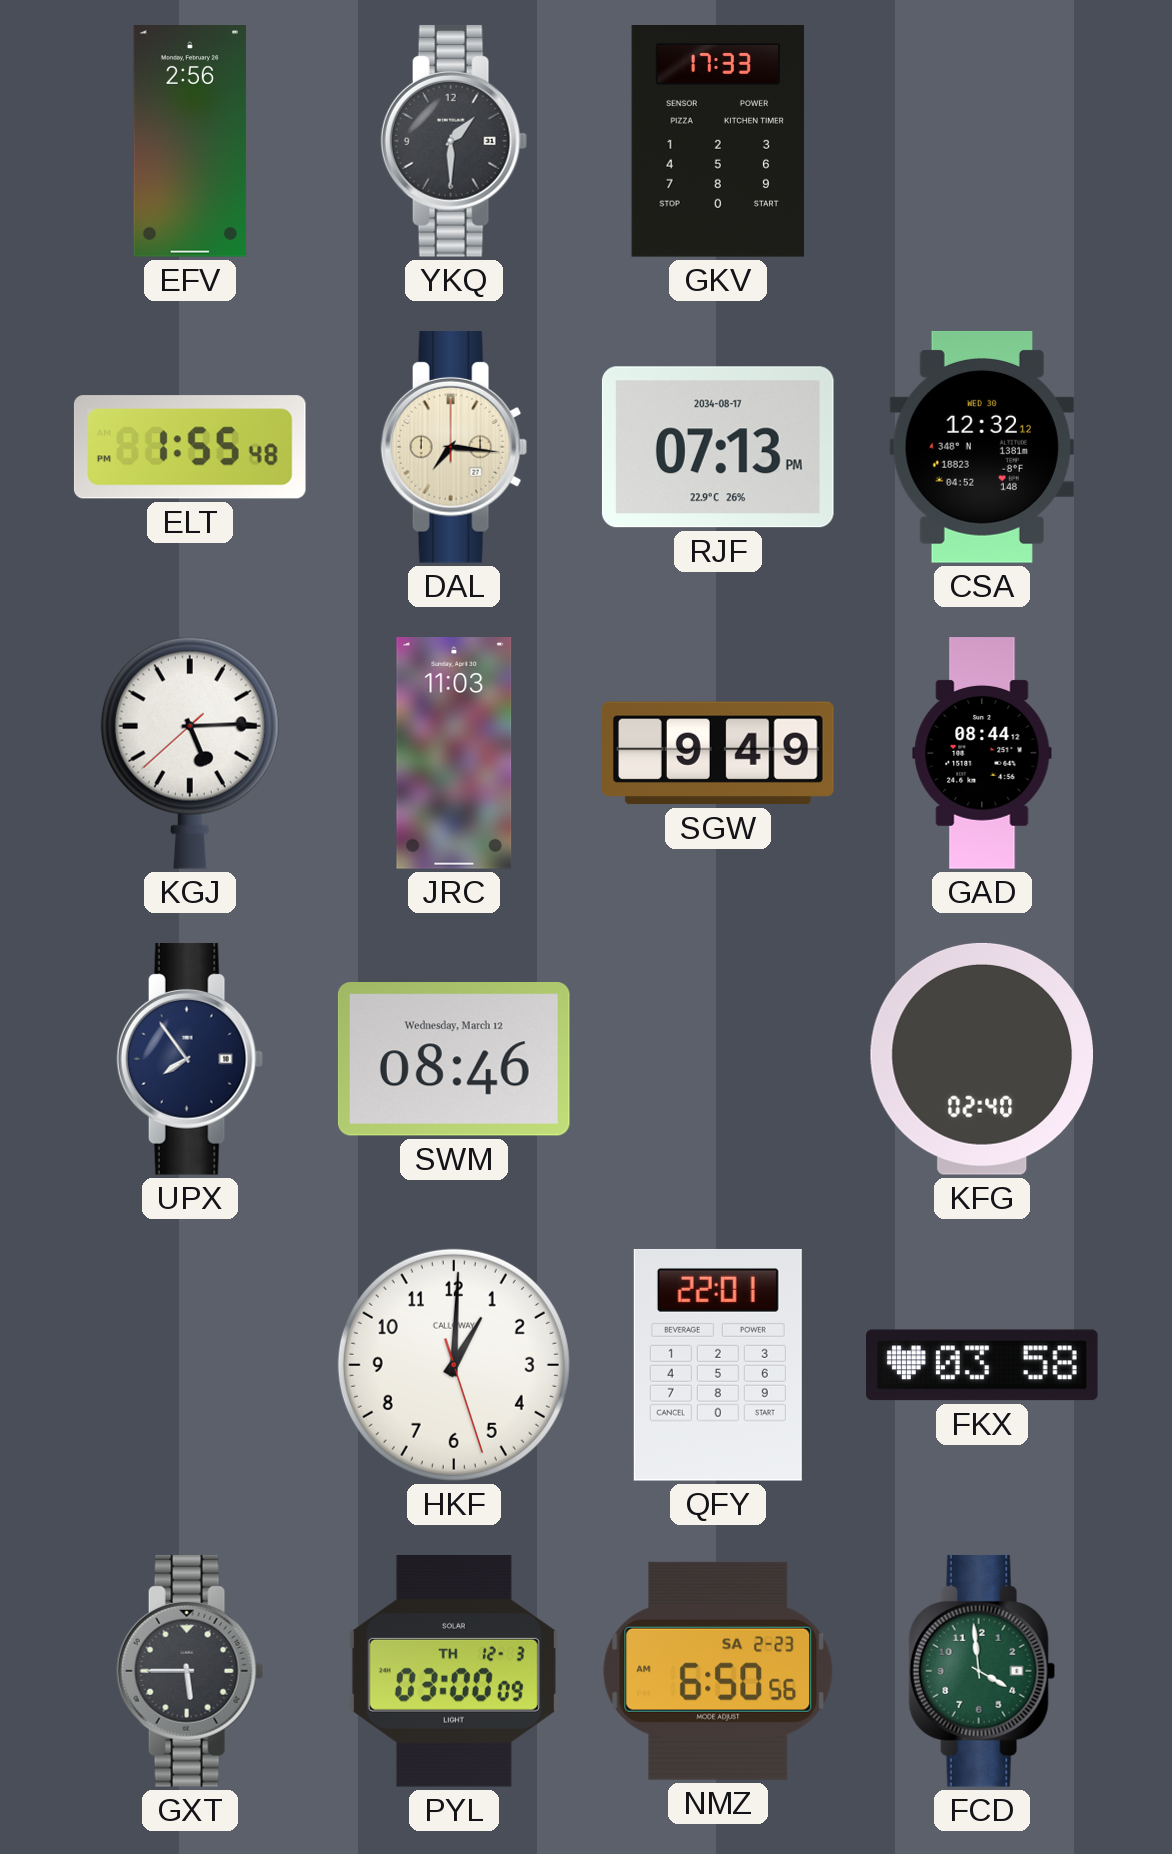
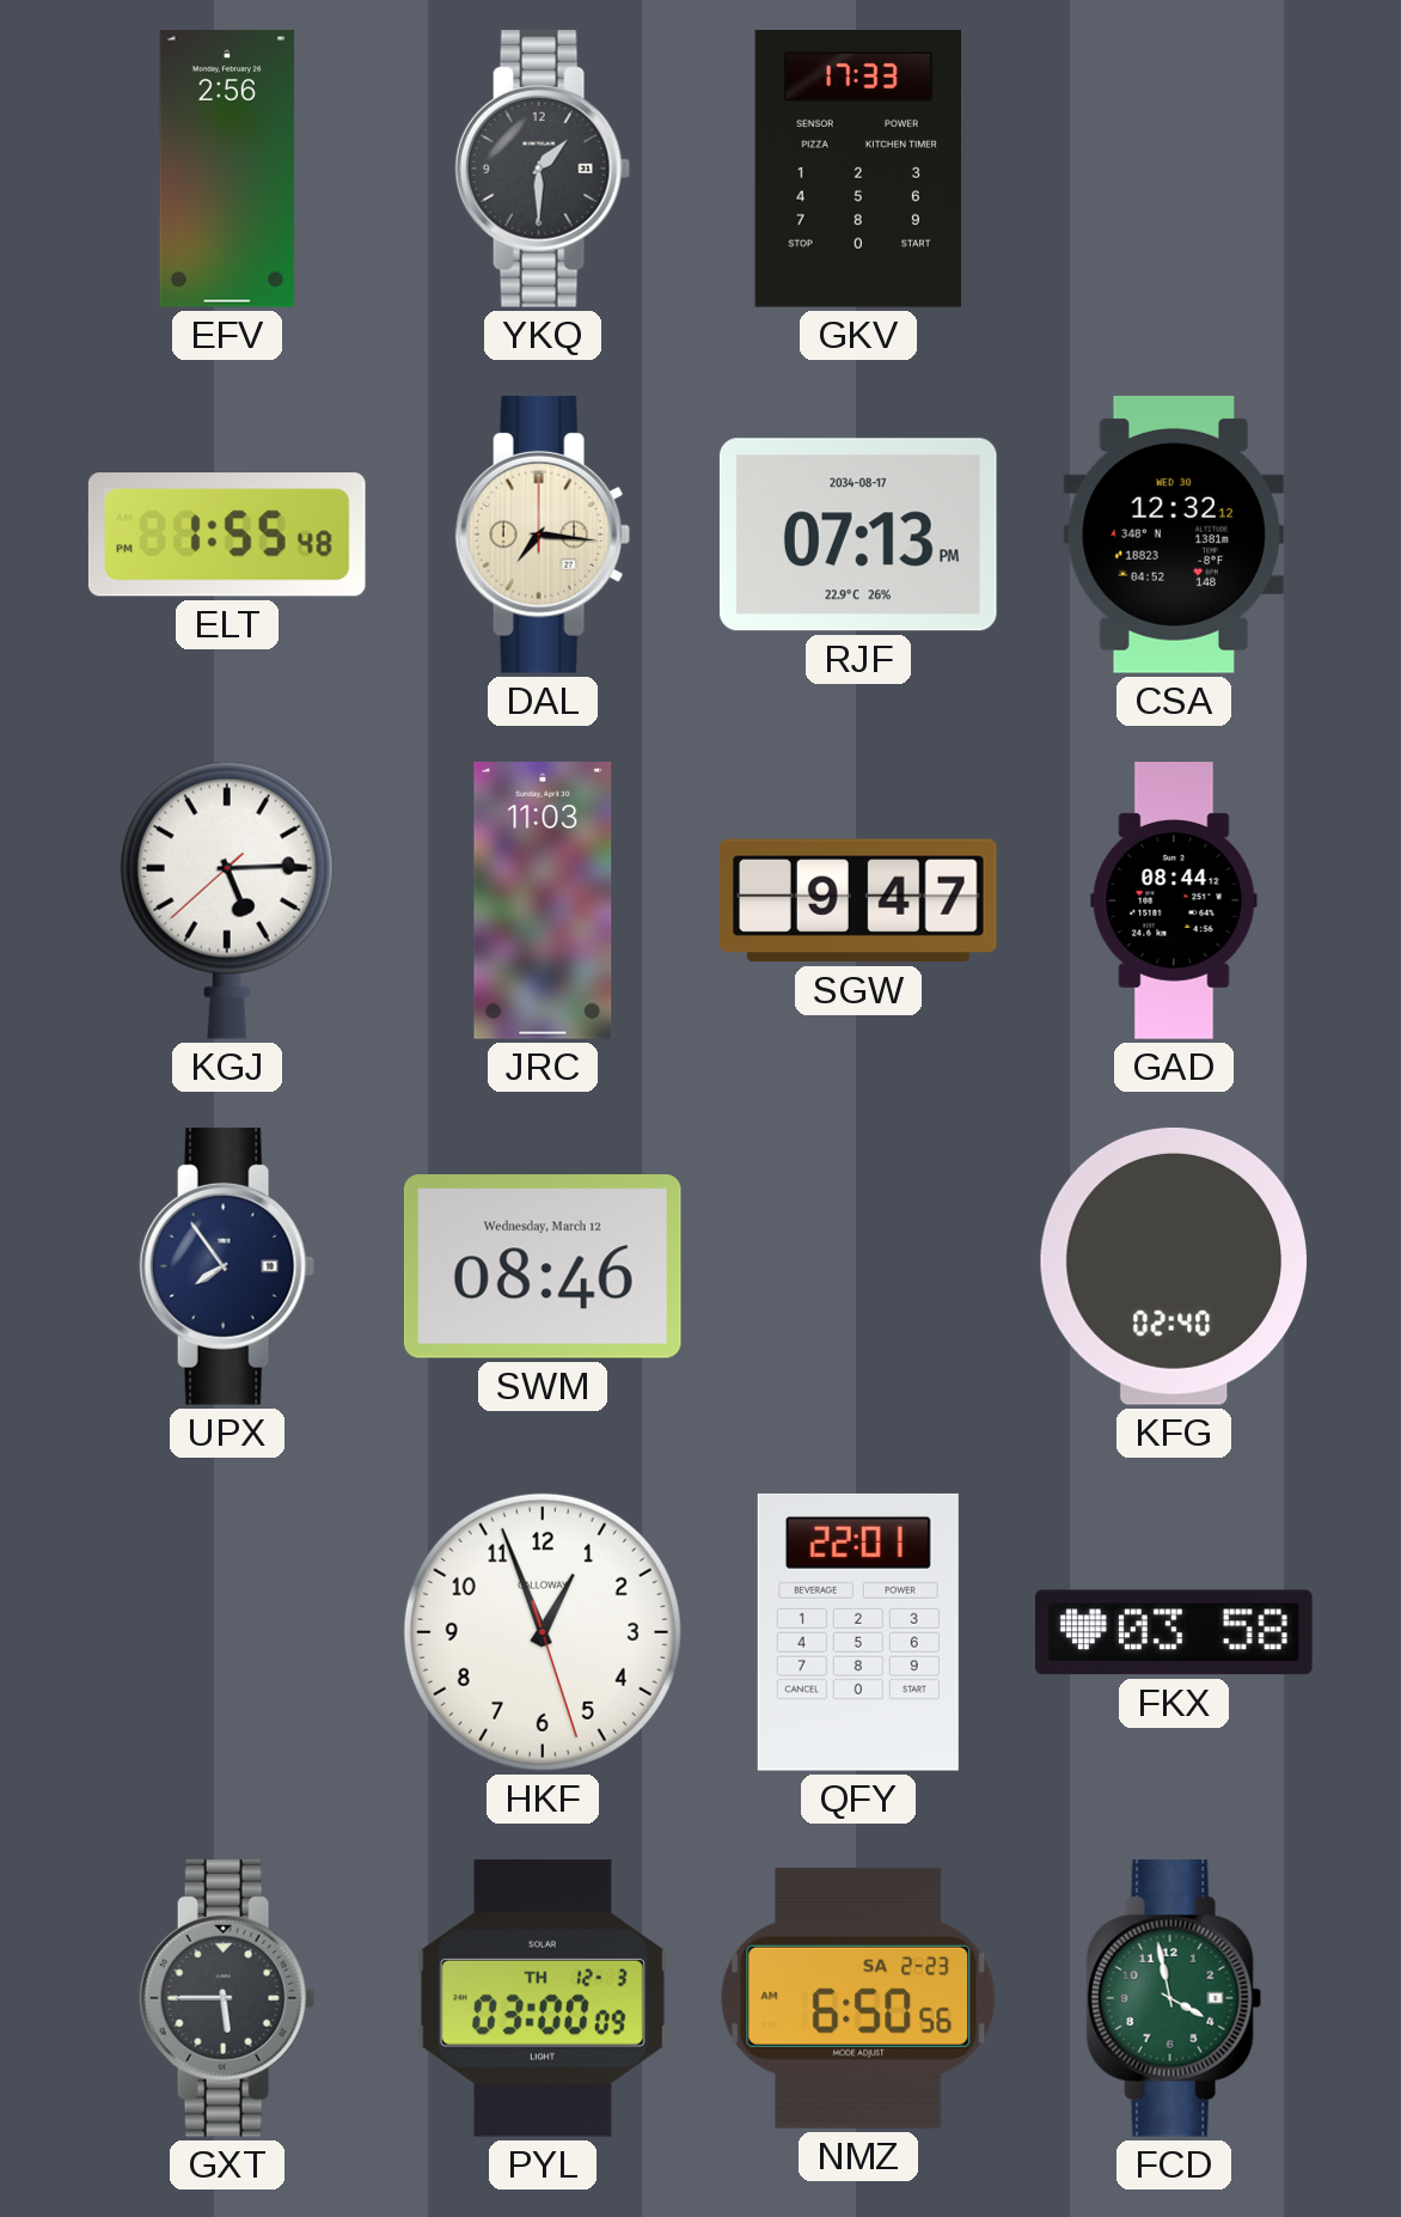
SGW: 9:49 -> 9:47 (859, 900)
HKF: 1:00 -> 12:56 (543, 1632)
FCD: 3:59 -> 3:58 (1174, 1998)
